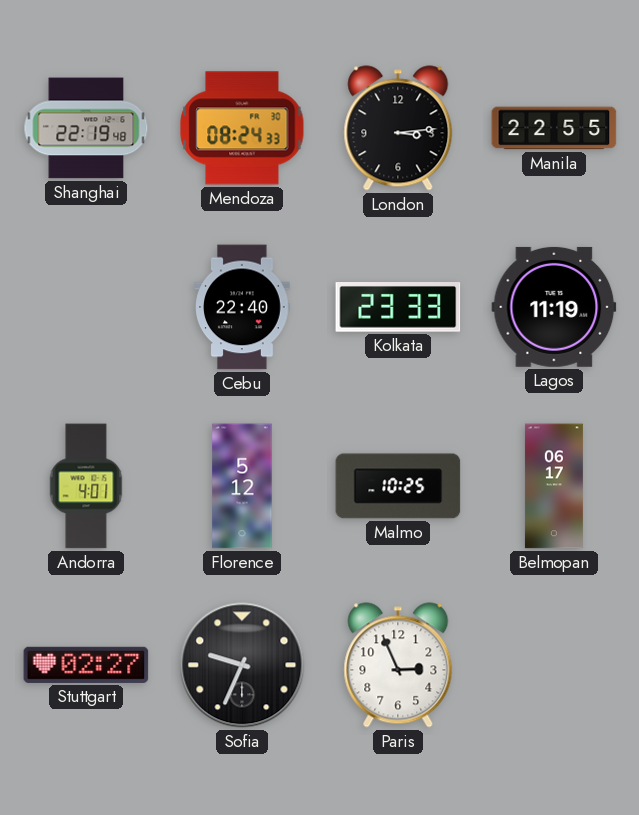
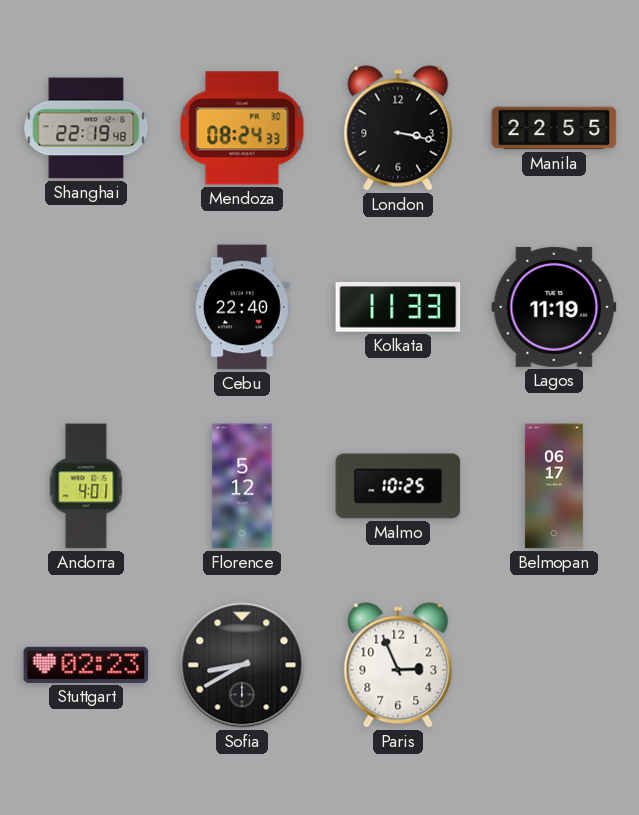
London: 3:14 -> 3:17 (398, 128)
Kolkata: 23:33 -> 11:33 (398, 308)
Stuttgart: 02:27 -> 02:23 (86, 665)
Sofia: 9:34 -> 8:40 (242, 665)
